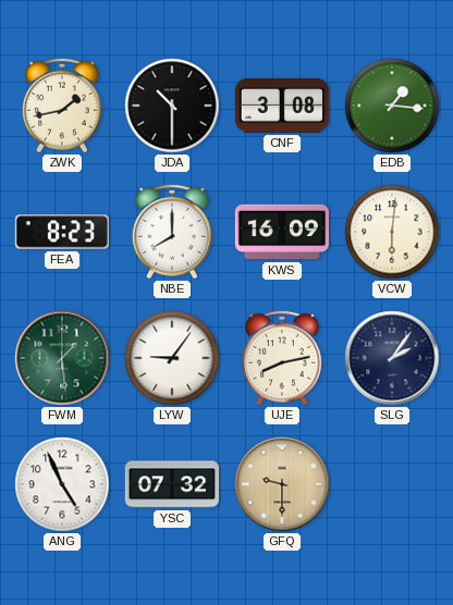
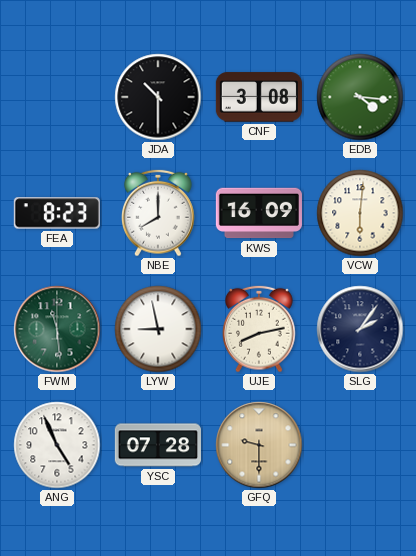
ZWK: 1:43 -> none (63, 106)
EDB: 1:16 -> 4:16 (360, 97)
FWM: 1:29 -> 11:29 (57, 329)
LYW: 9:06 -> 8:58 (158, 329)
YSC: 07:32 -> 07:28 (158, 445)
